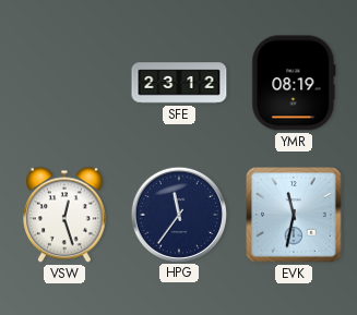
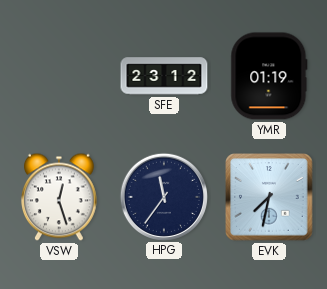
YMR: 08:19 -> 01:19 (269, 76)
EVK: 11:32 -> 7:32 (269, 197)
